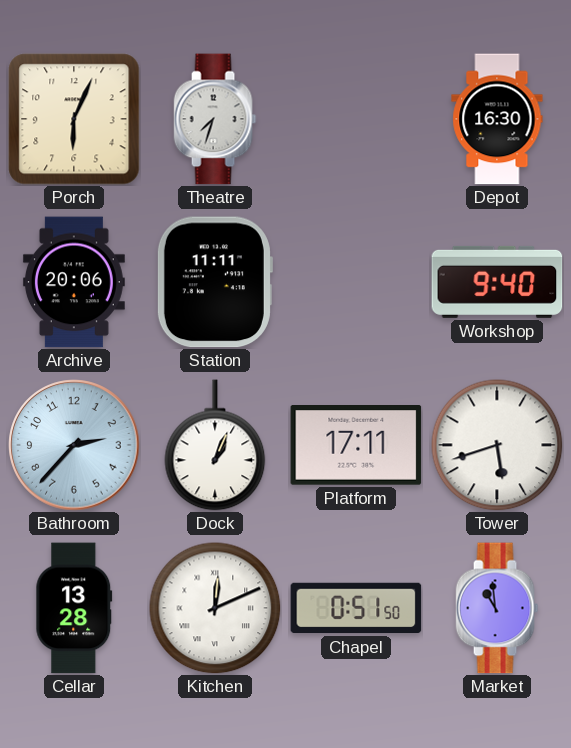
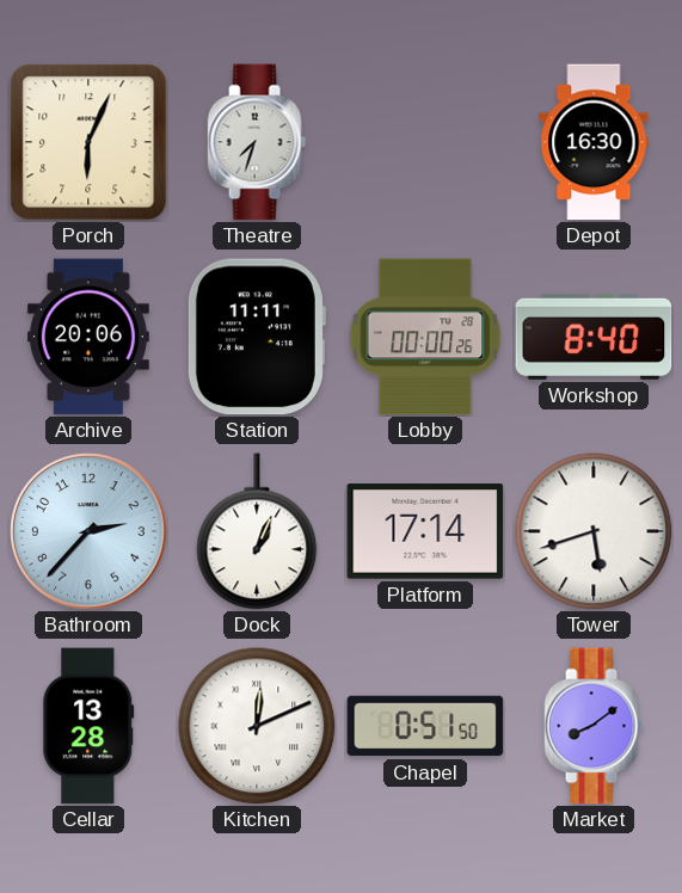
Lobby: none -> 00:00 (425, 337)
Workshop: 9:40 -> 8:40 (594, 337)
Platform: 17:11 -> 17:14 (425, 532)
Market: 10:59 -> 8:09 (594, 726)
